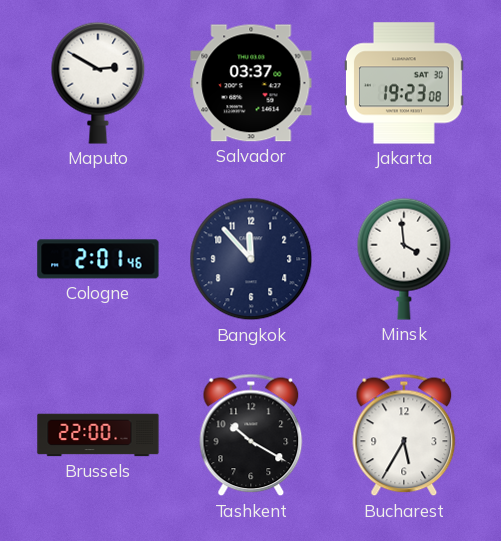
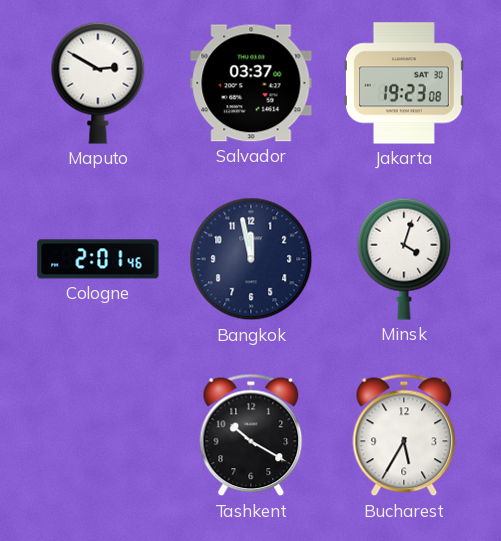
Bangkok: 11:53 -> 11:58 (251, 259)
Minsk: 3:59 -> 4:03 (404, 259)
Brussels: 22:00 -> none (98, 435)
